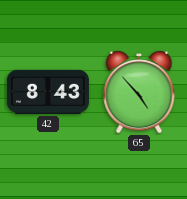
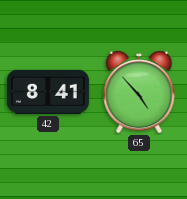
42: 8:43 -> 8:41 (48, 92)
